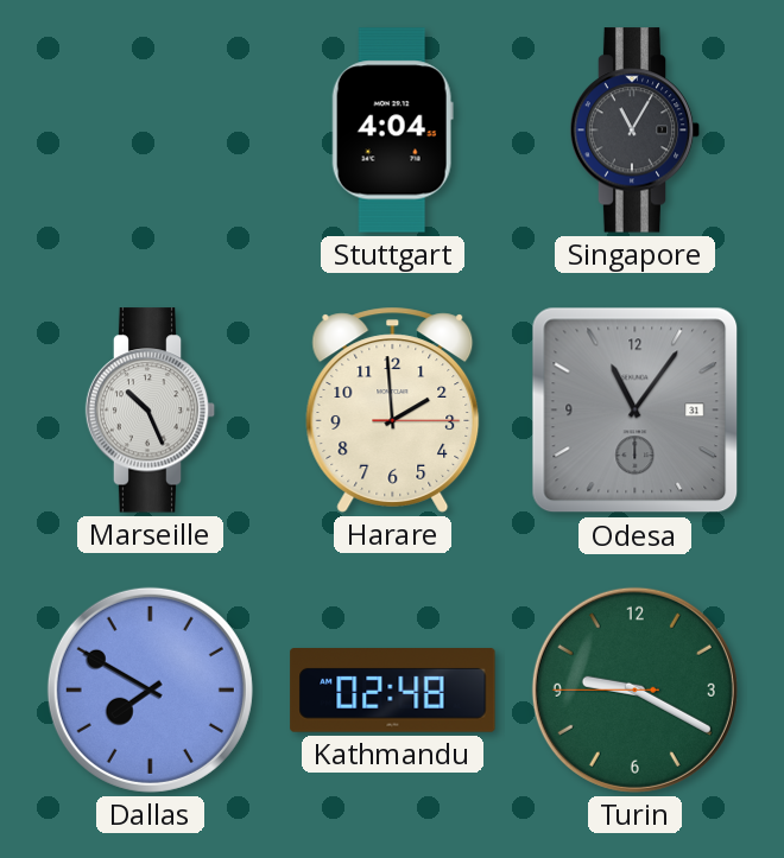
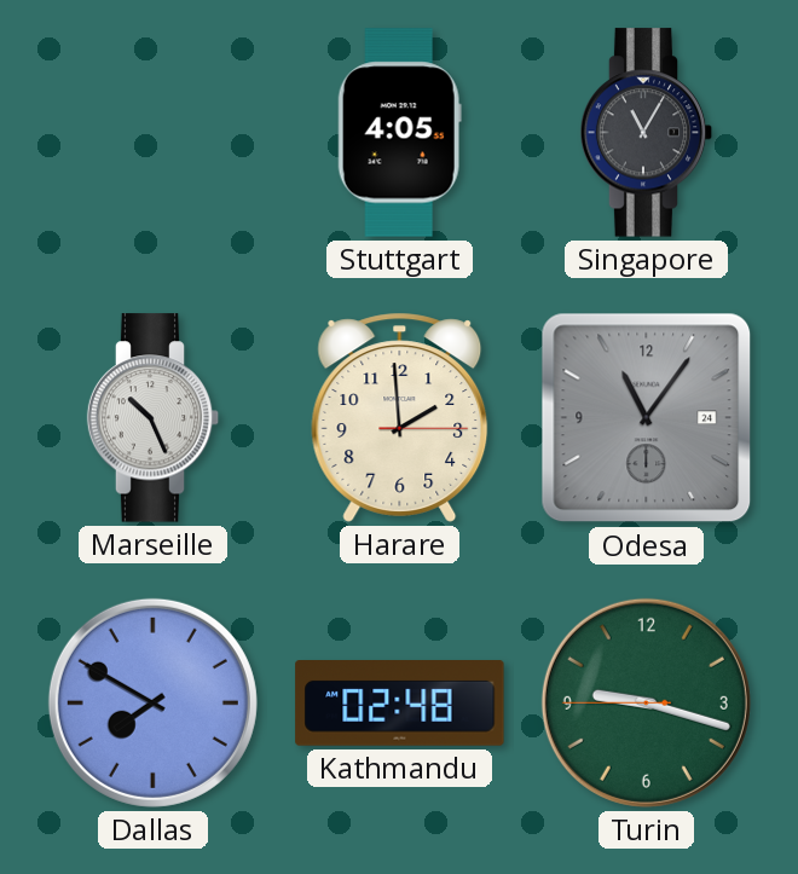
Stuttgart: 4:04 -> 4:05 (399, 133)
Odesa date: 31 -> 24 (647, 418)
Turin: 9:19 -> 9:17 (646, 702)
